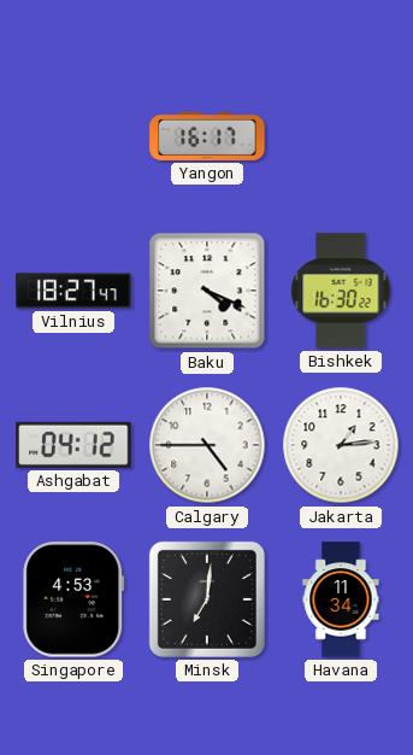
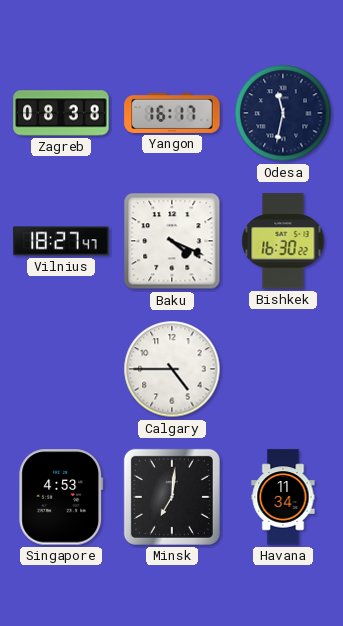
Zagreb: none -> 08:38 (61, 113)
Odesa: none -> 11:32 (283, 113)
Ashgabat: 04:12 -> none (73, 445)
Jakarta: 1:14 -> none (341, 445)
